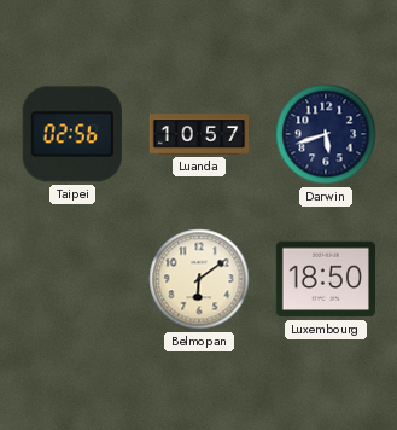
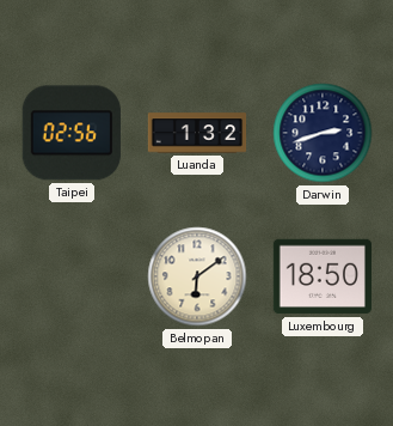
Luanda: 10:57 -> 1:32 (197, 133)
Darwin: 5:42 -> 2:42 (323, 133)
